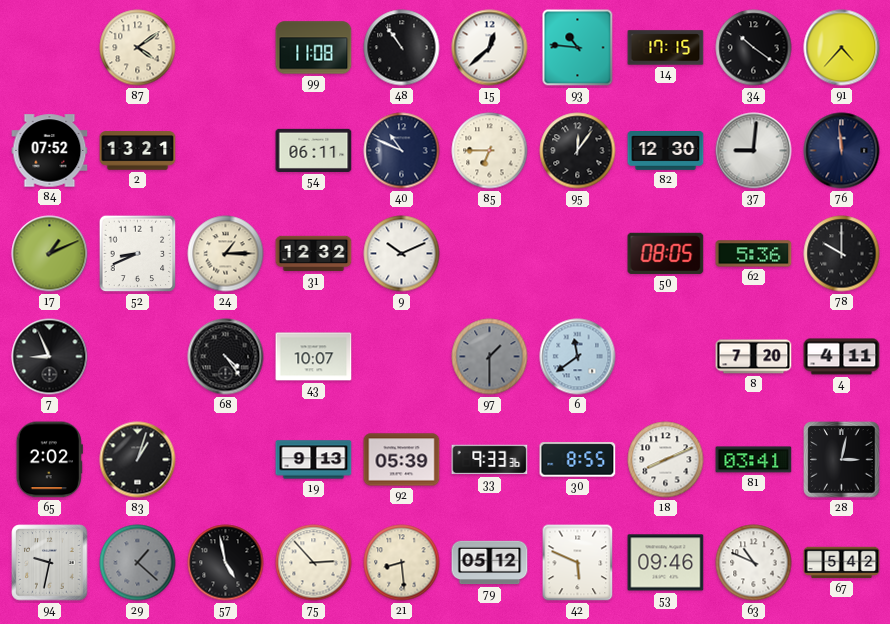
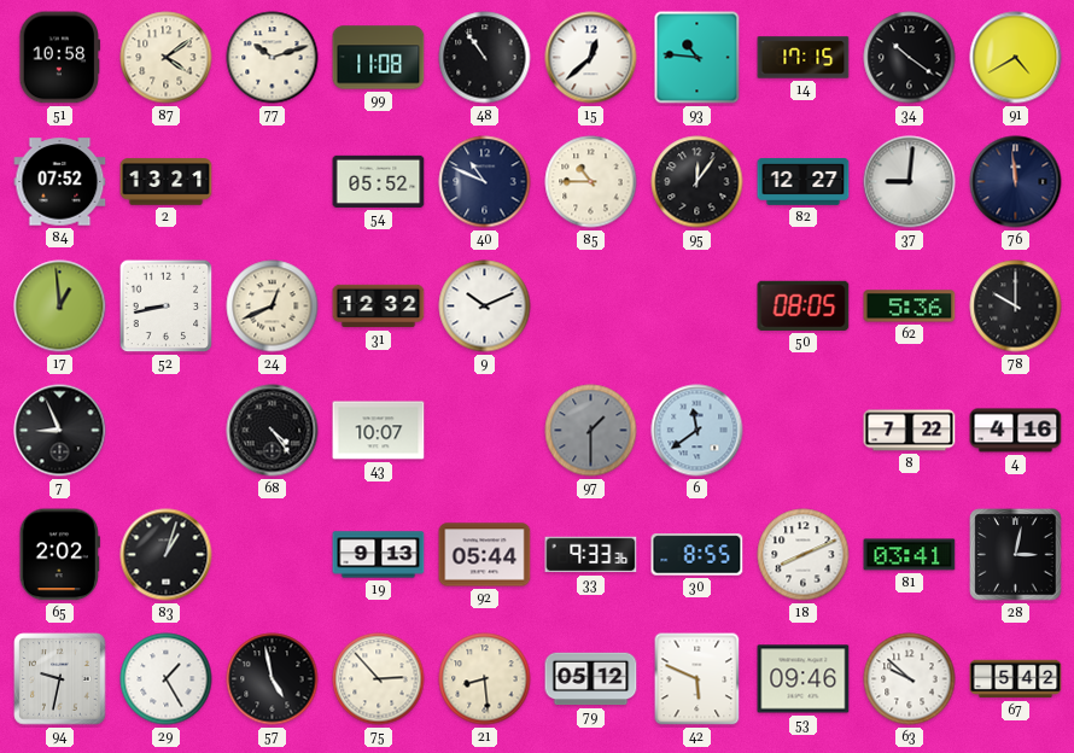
51: none -> 10:58 (60, 58)
77: none -> 10:12 (273, 58)
91: 4:37 -> 4:40 (1016, 58)
54: 06:11 -> 05:52 (379, 181)
85: 6:45 -> 10:45 (591, 182)
82: 12:30 -> 12:27 (804, 182)
17: 1:11 -> 12:59 (60, 307)
52: 8:41 -> 8:43 (167, 307)
24: 1:15 -> 12:41 (273, 307)
8: 7:20 -> 7:22 (910, 431)
4: 4:11 -> 4:16 (1016, 431)
92: 05:39 -> 05:44 (485, 555)
29: 1:22 -> 1:25 (167, 679)
29 dial: grey -> white (167, 679)
63: 10:49 -> 9:52 (910, 679)
